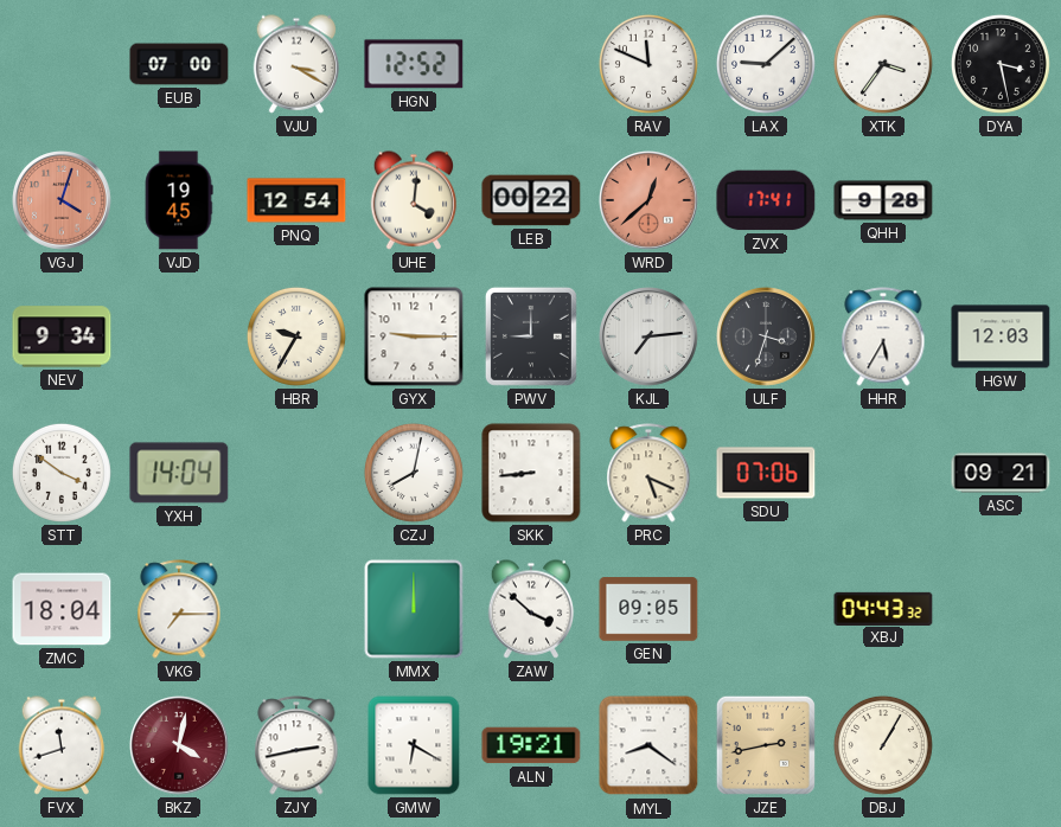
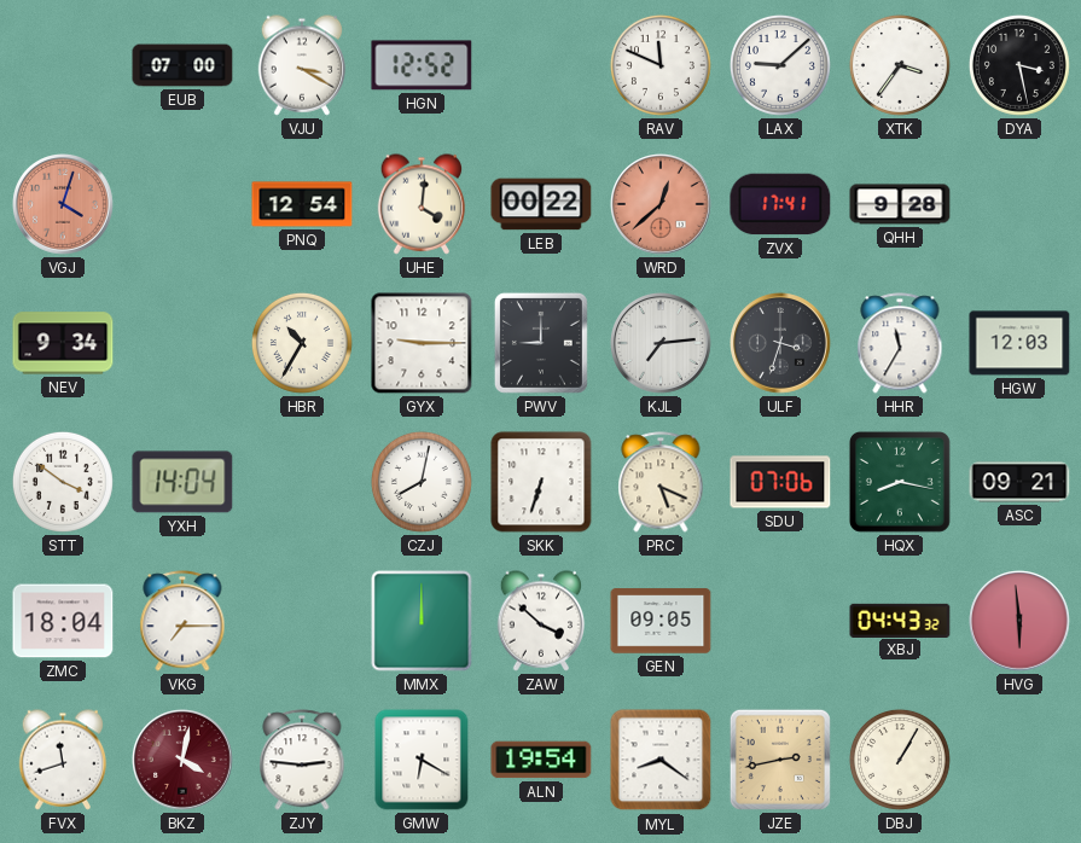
VJD: 19:45 -> none (179, 200)
HBR: 9:35 -> 10:35 (302, 343)
HHR: 5:35 -> 11:35 (900, 343)
SKK: 8:44 -> 6:33 (541, 482)
HQX: none -> 8:17 (900, 482)
HVG: none -> 5:59 (1021, 622)
ZJY: 2:43 -> 2:46 (302, 760)
ALN: 19:21 -> 19:54 (541, 760)
